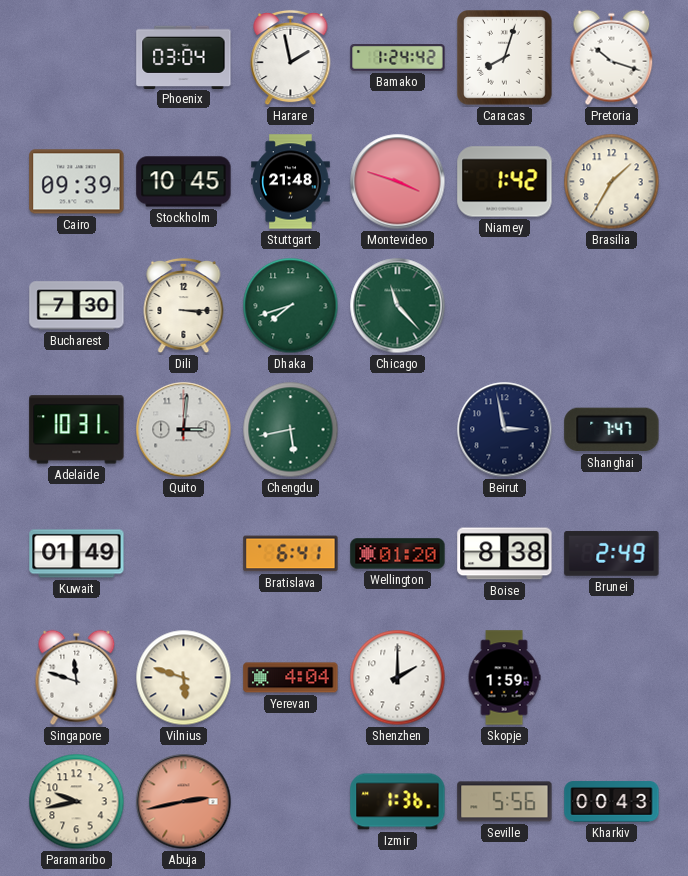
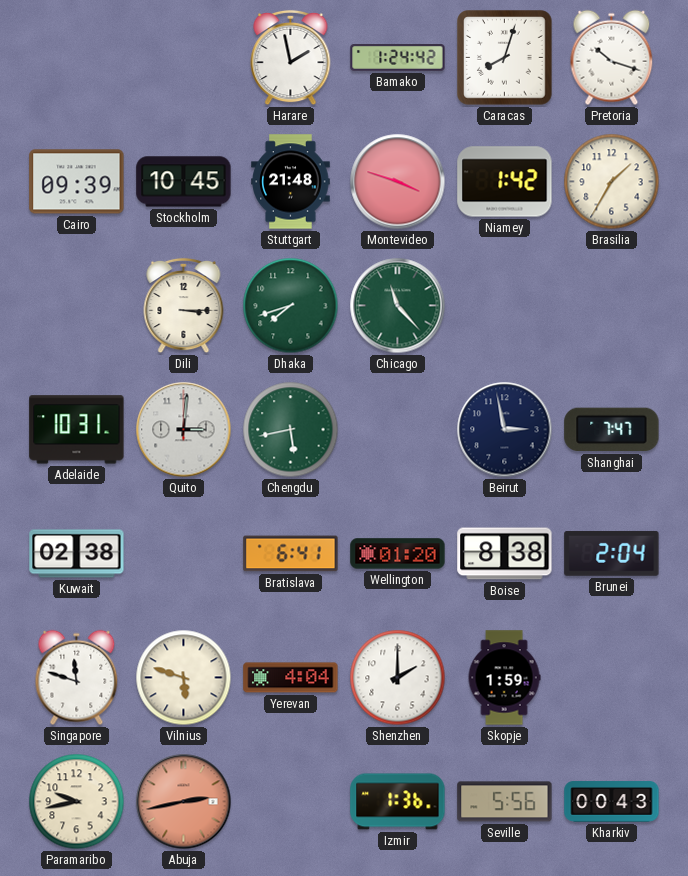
Phoenix: 03:04 -> none (184, 57)
Bucharest: 7:30 -> none (77, 306)
Kuwait: 01:49 -> 02:38 (77, 554)
Brunei: 2:49 -> 2:04 (612, 553)
